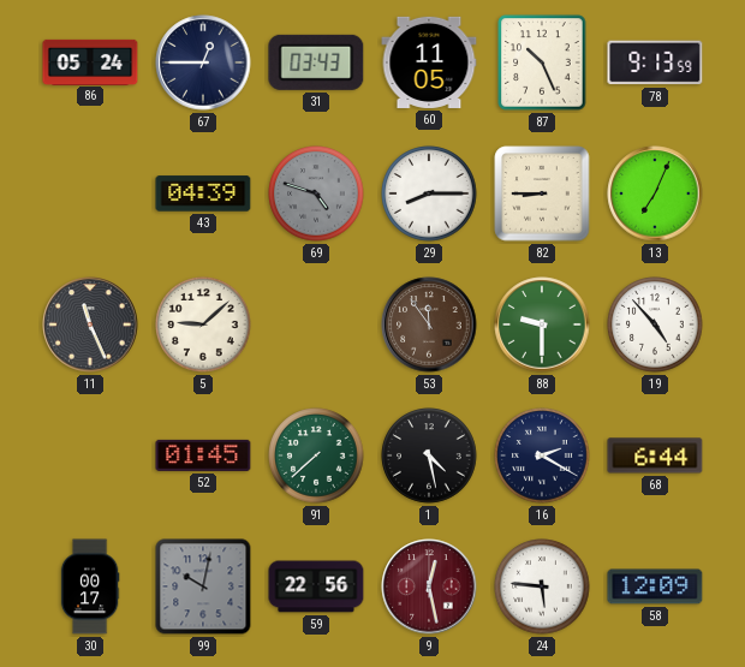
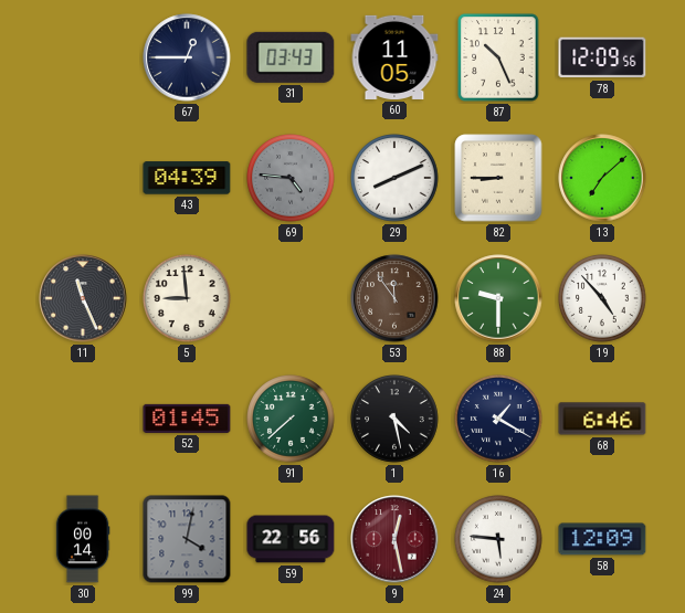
86: 05:24 -> none (90, 61)
78: 9:13 -> 12:09 (602, 57)
69: 4:48 -> 4:46 (291, 178)
29: 8:15 -> 8:11 (394, 178)
13: 7:04 -> 7:08 (602, 178)
5: 9:08 -> 8:59 (187, 298)
16: 2:20 -> 1:20 (498, 419)
68: 6:44 -> 6:46 (602, 419)
30: 00:17 -> 00:14 (83, 539)
99: 10:02 -> 4:02 (187, 539)
